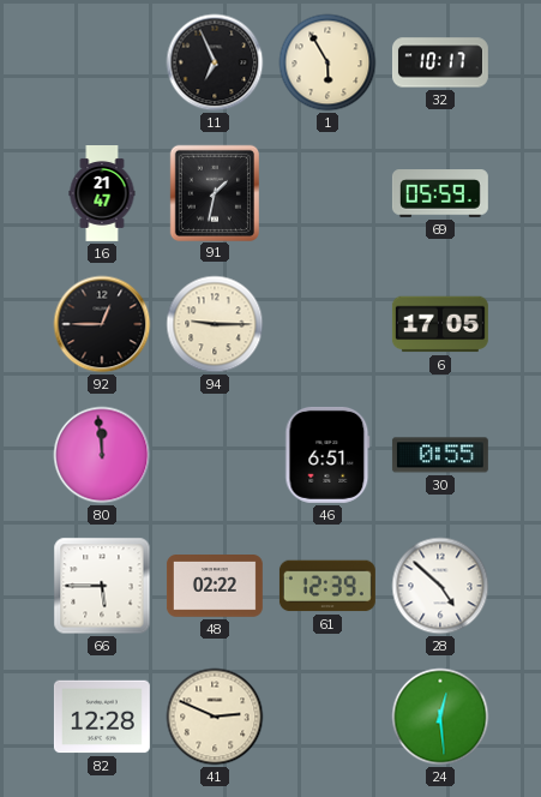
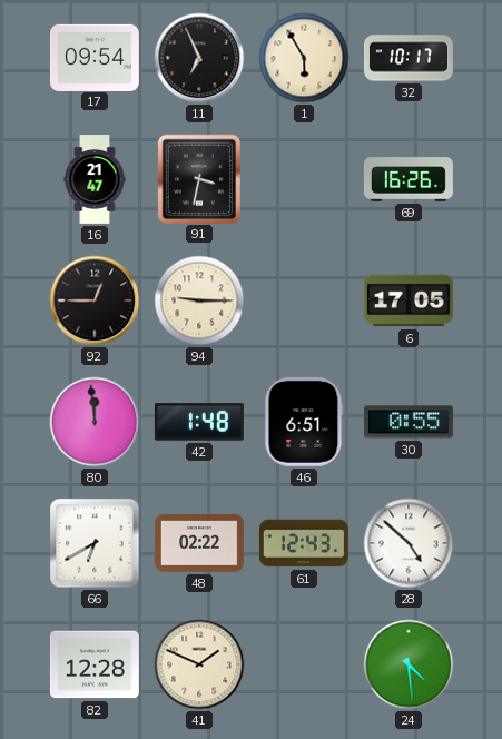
17: none -> 09:54 (95, 57)
91: 1:32 -> 3:32 (198, 178)
69: 05:59 -> 16:26 (409, 179)
42: none -> 1:48 (199, 422)
66: 5:45 -> 6:40 (95, 543)
61: 12:39 -> 12:43 (304, 543)
41: 2:49 -> 1:49 (199, 664)
24: 12:29 -> 4:29 (409, 664)
